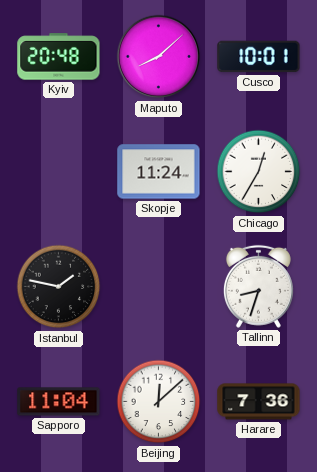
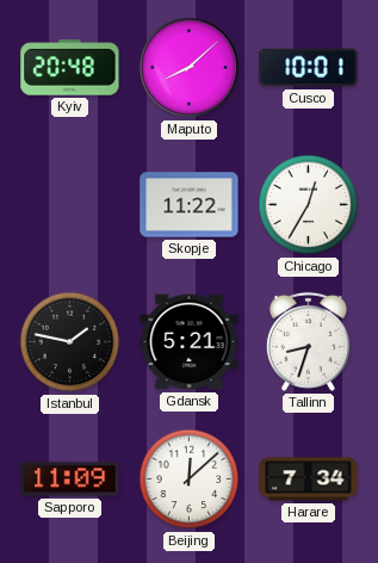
Skopje: 11:24 -> 11:22 (190, 205)
Gdansk: none -> 5:21 (190, 342)
Sapporo: 11:04 -> 11:09 (70, 480)
Harare: 7:36 -> 7:34 (309, 480)
